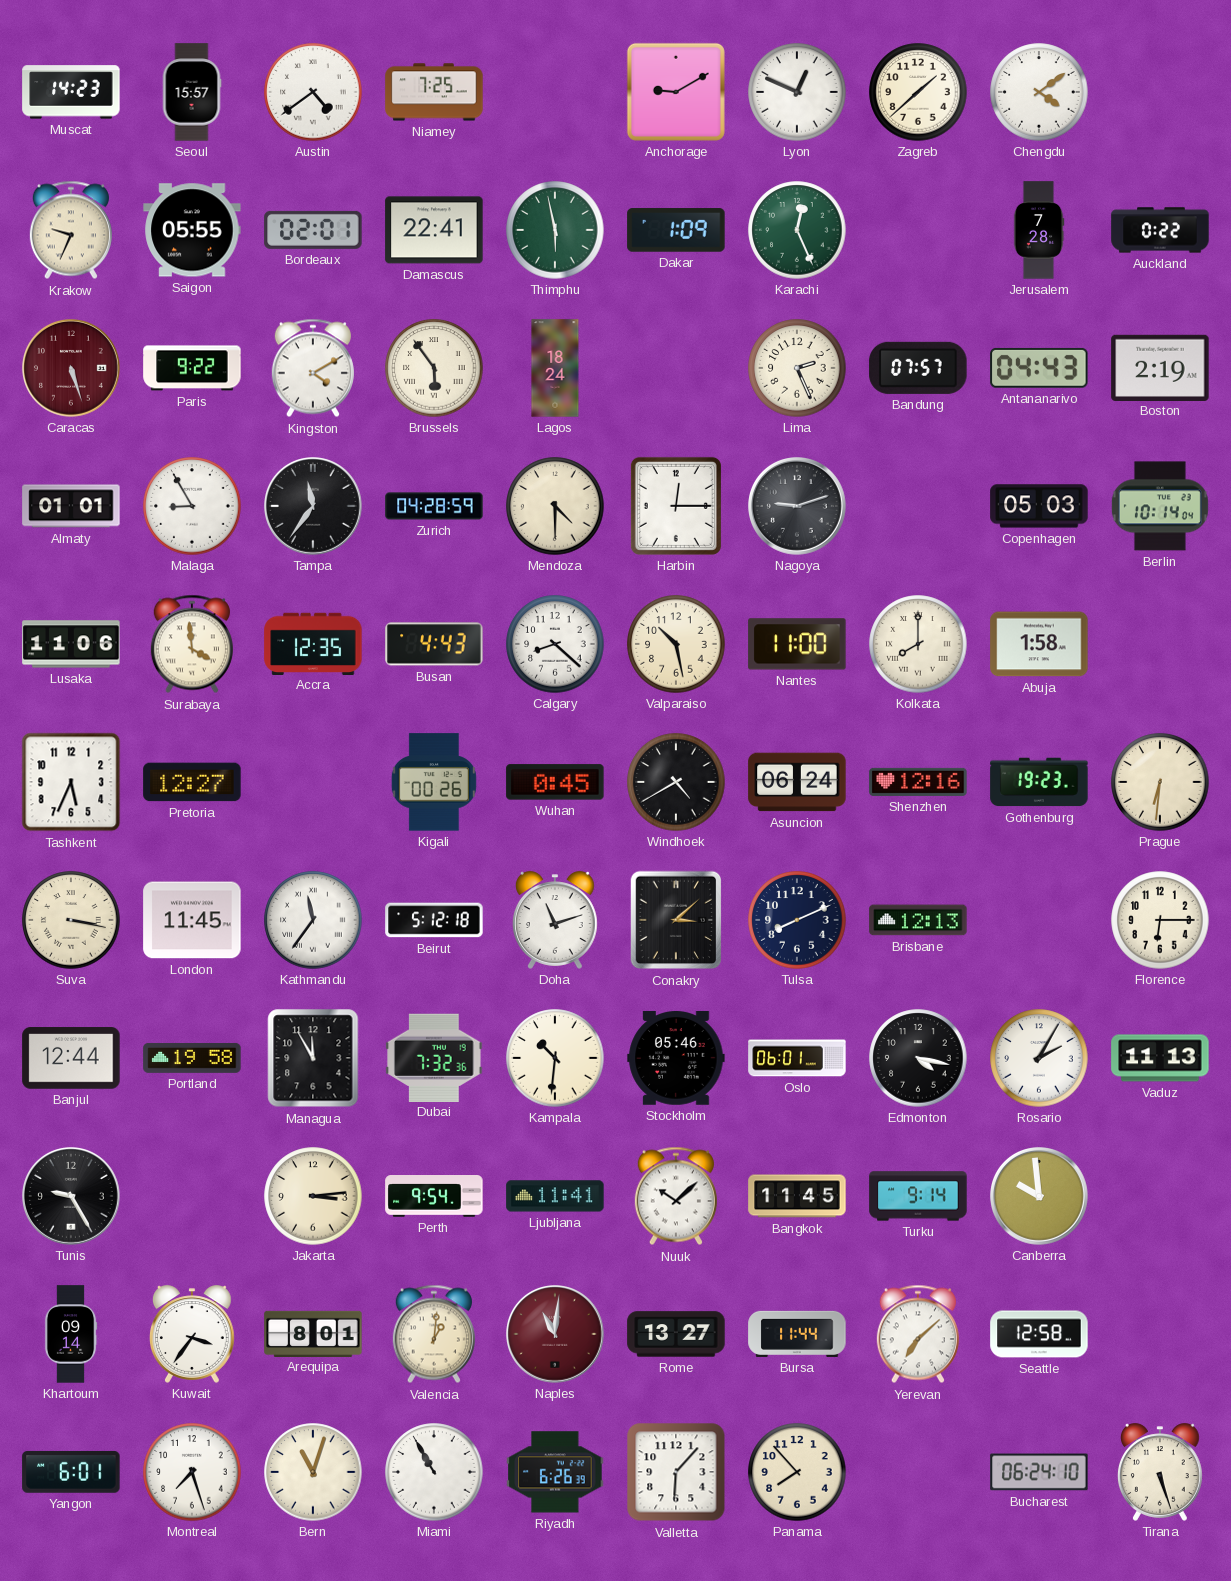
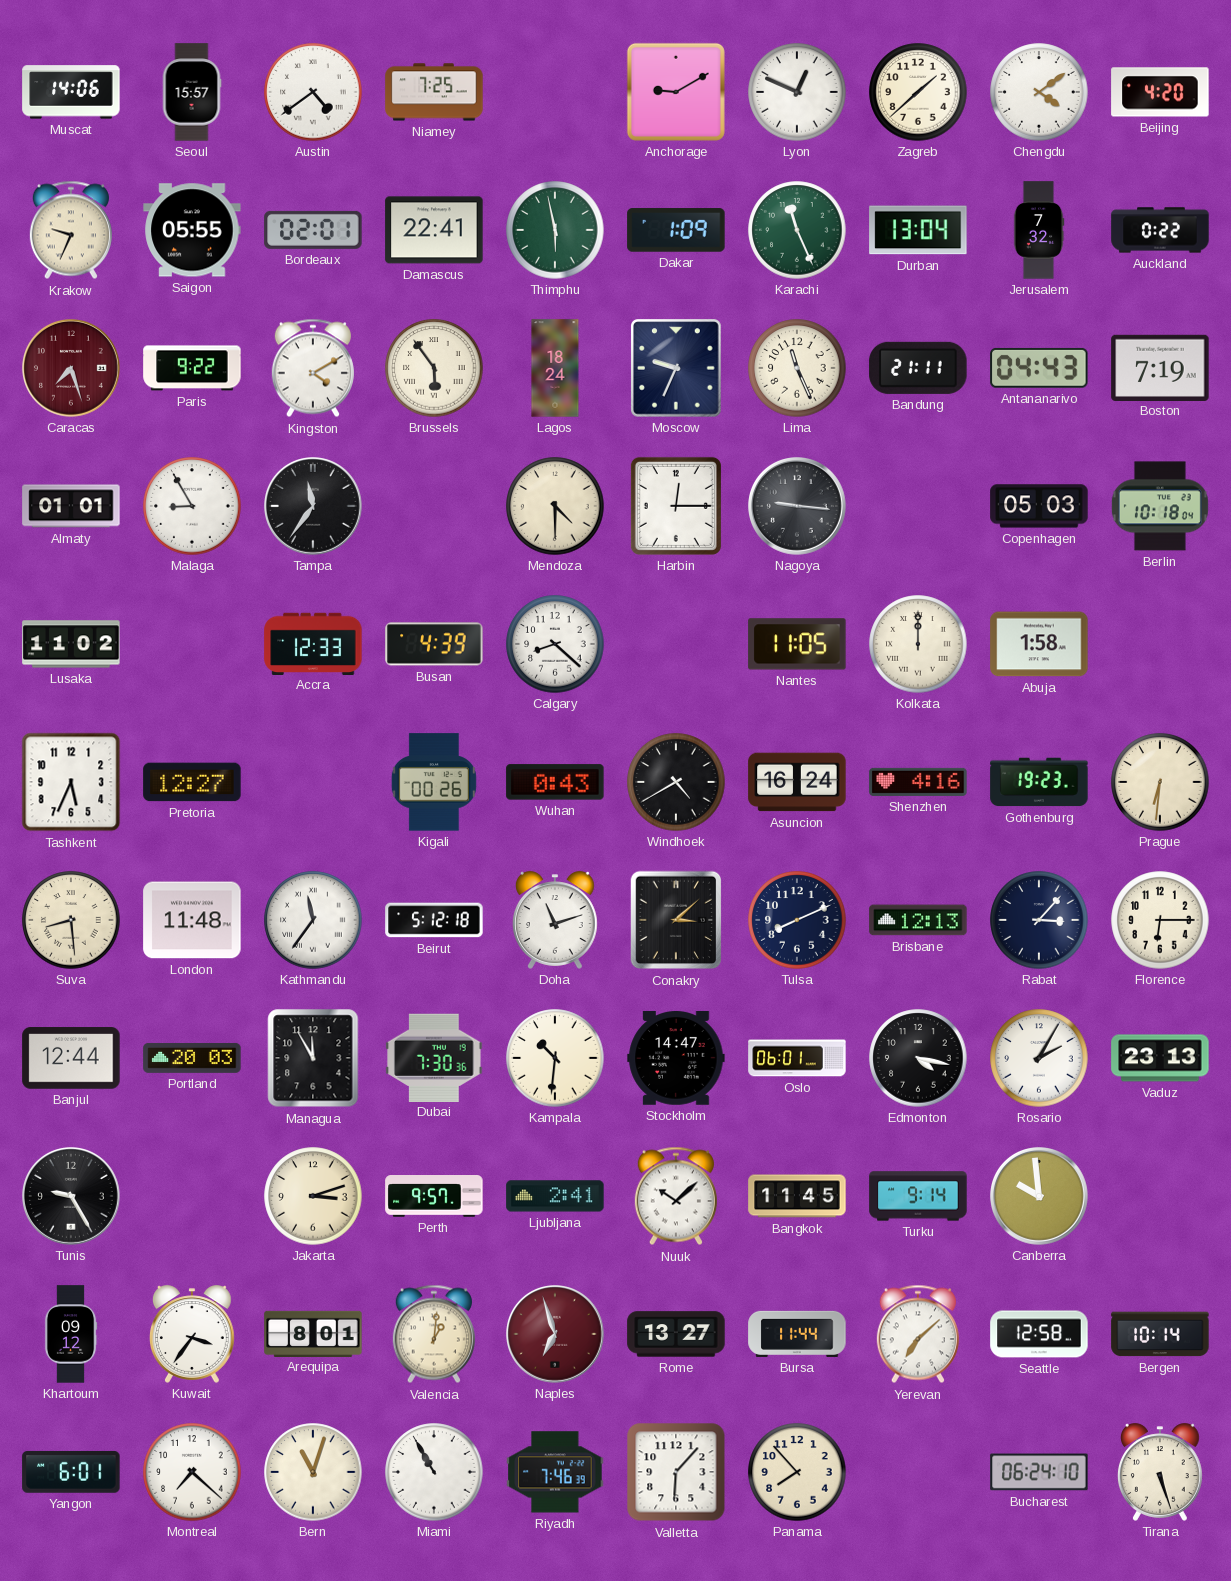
Muscat: 14:23 -> 14:06 (71, 92)
Beijing: none -> 4:20 (1160, 92)
Karachi: 12:26 -> 11:26 (797, 230)
Durban: none -> 13:04 (918, 230)
Jerusalem: 7:28 -> 7:32 (1039, 230)
Caracas: 5:27 -> 7:27 (72, 369)
Moscow: none -> 9:34 (676, 368)
Lima: 2:26 -> 11:26 (797, 368)
Bandung: 07:57 -> 21:11 (918, 368)
Boston: 2:19 -> 7:19 (1160, 367)
Zurich: 04:28 -> none (434, 506)
Nagoya: 9:12 -> 9:16 (798, 507)
Berlin: 10:14 -> 10:18 (1160, 506)
Lusaka: 11:06 -> 11:02 (71, 644)
Surabaya: 3:59 -> none (192, 644)
Accra: 12:35 -> 12:33 (313, 643)
Busan: 4:43 -> 4:39 (434, 644)
Valparaiso: 10:28 -> none (676, 644)
Nantes: 11:00 -> 11:05 (797, 644)
Kolkata: 8:00 -> 12:00 (918, 644)
Wuhan: 0:45 -> 0:43 (555, 782)
Asuncion: 06:24 -> 16:24 (797, 782)
Shenzhen: 12:16 -> 4:16 (918, 782)
Suva: 3:17 -> 8:29 (71, 920)
London: 11:45 -> 11:48 (192, 920)
Rabat: none -> 3:07 (1039, 920)
Portland: 19:58 -> 20:03 (192, 1058)
Dubai: 7:32 -> 7:30 (434, 1057)
Stockholm: 05:46 -> 14:47 (676, 1059)
Vaduz: 11:13 -> 23:13 (1160, 1058)
Jakarta: 3:14 -> 3:12 (313, 1196)
Perth: 9:54 -> 9:57 (434, 1196)
Ljubljana: 11:41 -> 2:41 (555, 1196)
Khartoum: 09:14 -> 09:12 (71, 1334)
Naples: 11:01 -> 6:57 (556, 1335)
Bergen: none -> 10:14 (1160, 1334)
Montreal: 7:27 -> 7:22 (192, 1472)
Riyadh: 6:26 -> 7:46 (555, 1472)
